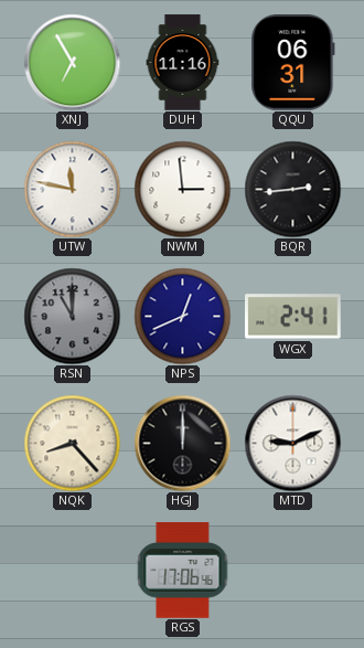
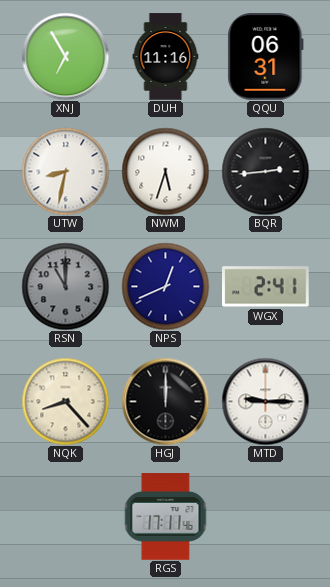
UTW: 11:47 -> 8:32 (65, 171)
NWM: 2:59 -> 5:33 (165, 171)
MTD: 9:11 -> 9:15 (265, 401)
RGS: 17:06 -> 17:11 (166, 517)
